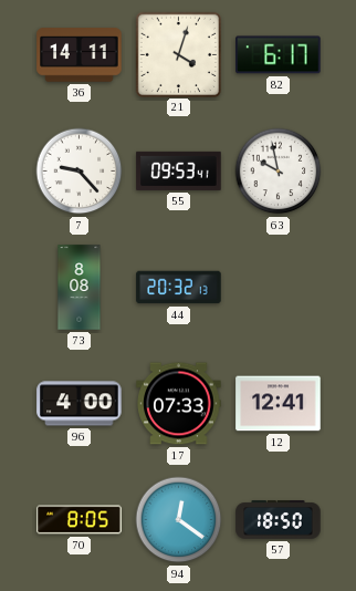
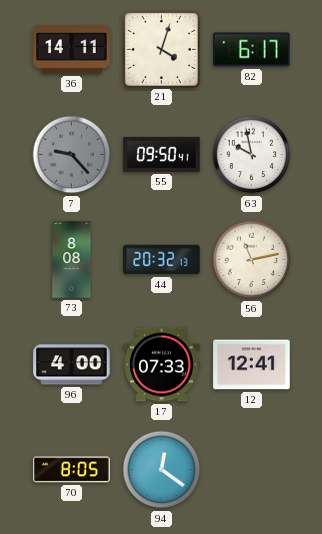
7 dial: white -> grey (72, 155)
55: 09:53 -> 09:50 (162, 154)
56: none -> 11:13 (252, 260)
57: 18:50 -> none (279, 520)
